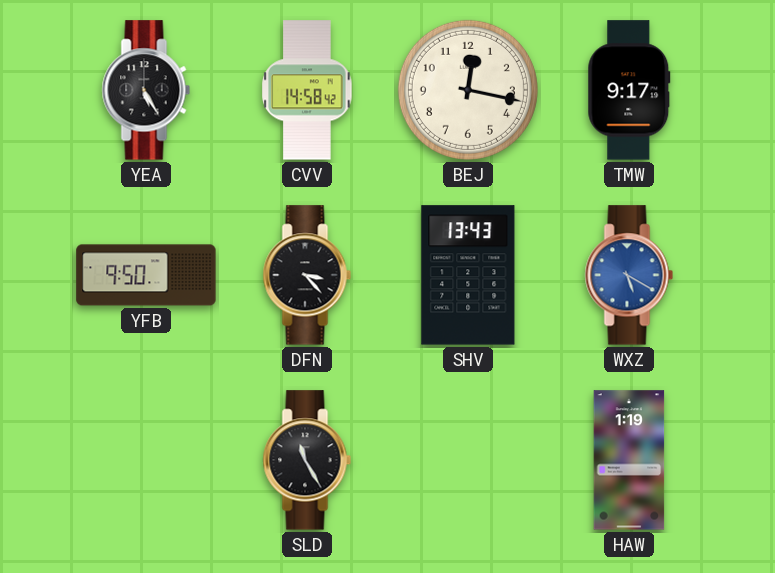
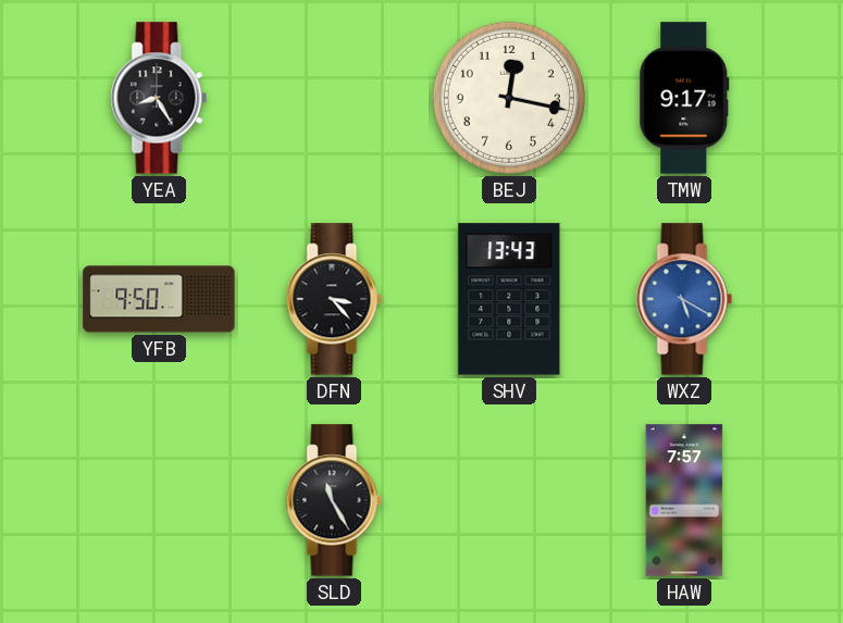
YEA: 5:25 -> 8:25 (159, 98)
CVV: 14:58 -> none (307, 90)
HAW: 1:19 -> 7:57 (684, 500)
